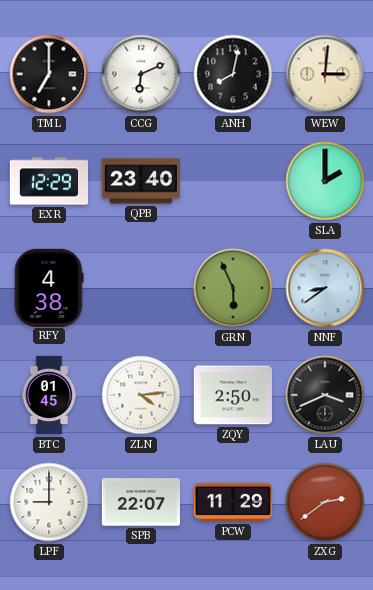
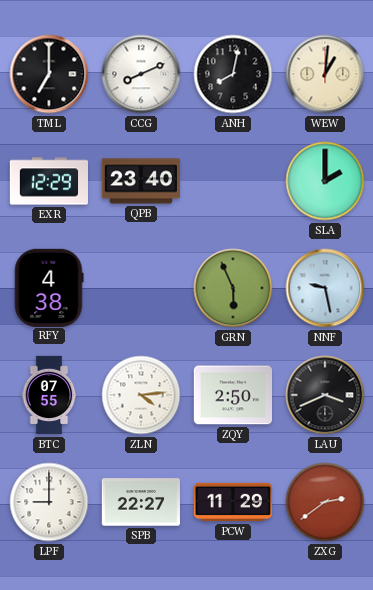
CCG: 6:11 -> 8:11 (141, 74)
WEW: 3:01 -> 1:01 (325, 74)
NNF: 8:39 -> 9:28 (325, 288)
BTC: 01:45 -> 07:55 (49, 395)
SPB: 22:07 -> 22:27 (140, 502)
